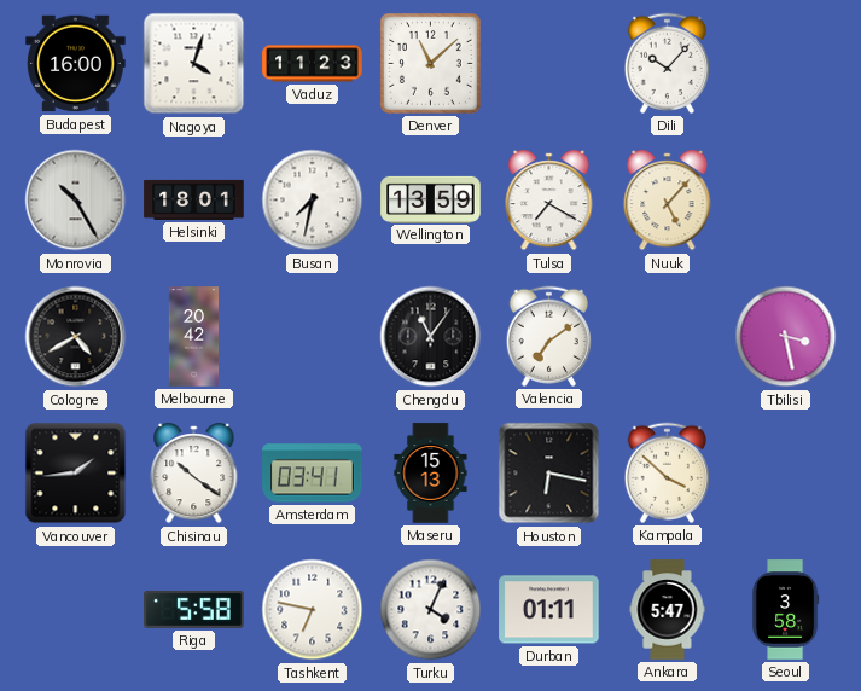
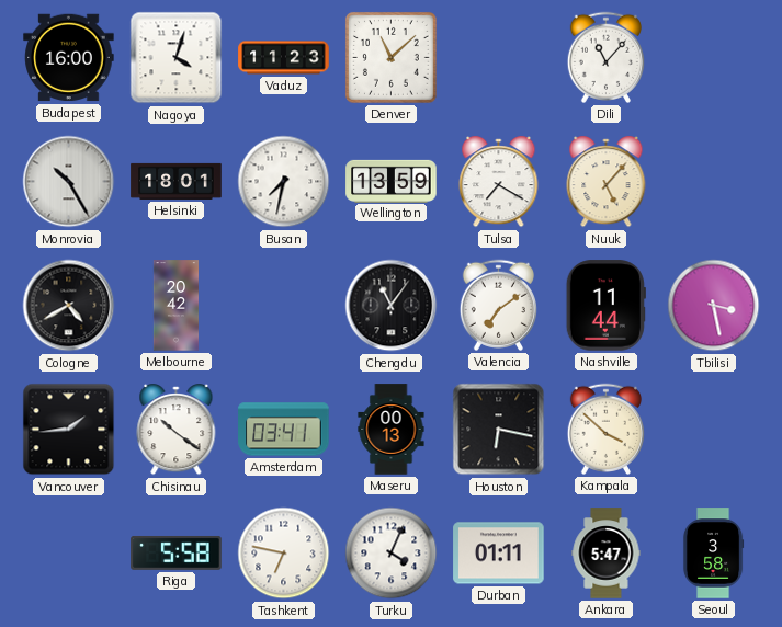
Dili: 10:07 -> 11:07 (605, 57)
Nashville: none -> 11:44 (605, 306)
Maseru: 15:13 -> 00:13 (392, 430)
